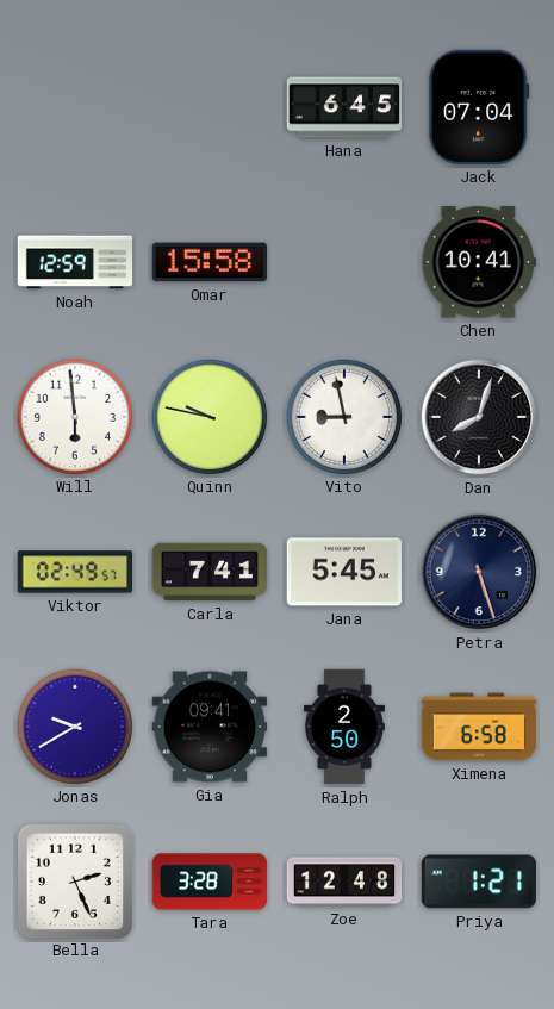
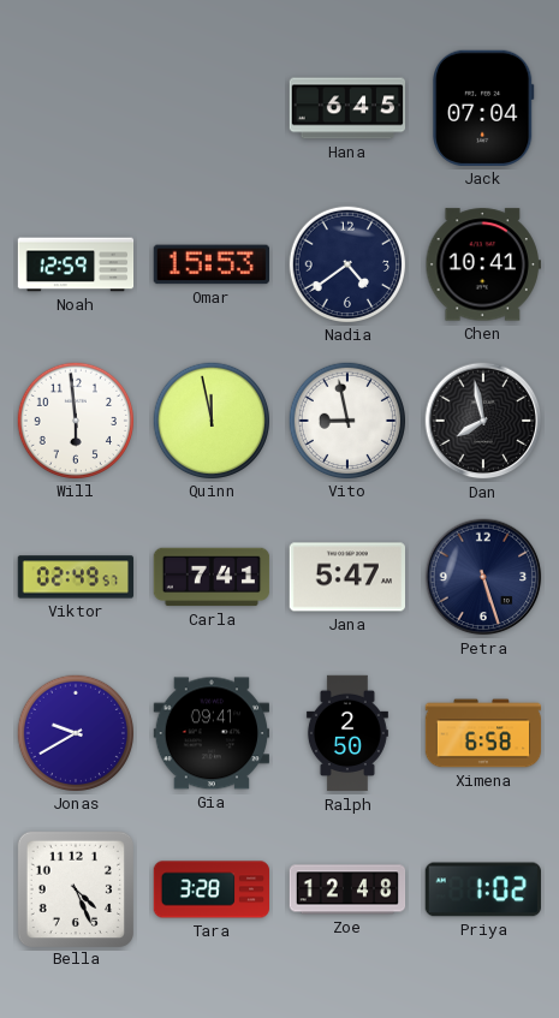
Omar: 15:58 -> 15:53 (210, 264)
Nadia: none -> 4:39 (346, 263)
Quinn: 9:47 -> 11:58 (210, 419)
Dan: 8:03 -> 7:58 (483, 421)
Jana: 5:45 -> 5:47 (346, 577)
Bella: 2:26 -> 4:26 (75, 888)
Priya: 1:21 -> 1:02 (482, 889)
